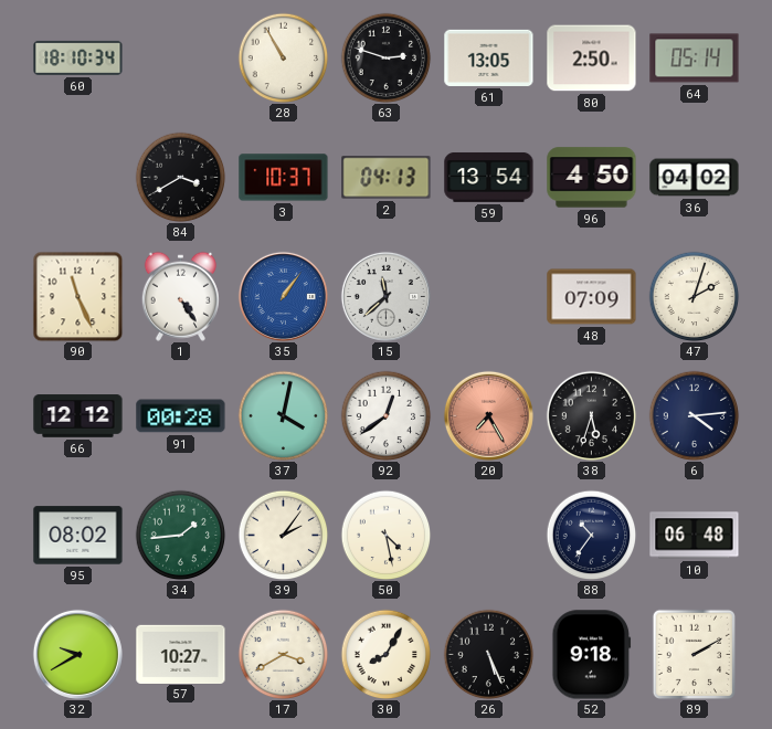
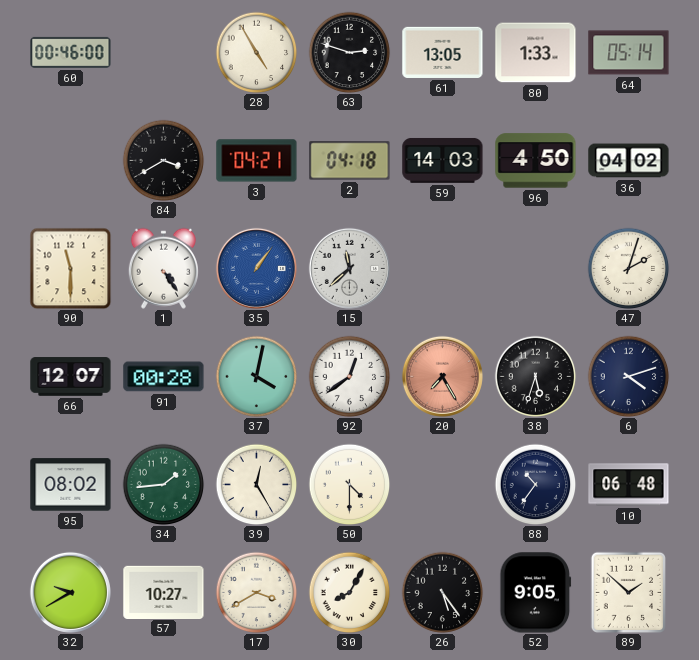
60: 18:10 -> 00:46 (71, 52)
28: 10:55 -> 4:55 (256, 52)
80: 2:50 -> 1:33 (536, 53)
3: 10:37 -> 04:21 (257, 161)
2: 04:13 -> 04:18 (350, 161)
59: 13:54 -> 14:03 (443, 160)
90: 11:26 -> 11:30 (70, 268)
48: 07:09 -> none (592, 297)
66: 12:12 -> 12:07 (71, 377)
6: 4:14 -> 4:12 (628, 376)
39: 2:06 -> 12:25 (256, 484)
50: 4:28 -> 4:30 (349, 484)
26: 5:26 -> 5:24 (442, 592)
52: 9:18 -> 9:05 (536, 593)
89: 2:10 -> 1:52 (628, 592)
